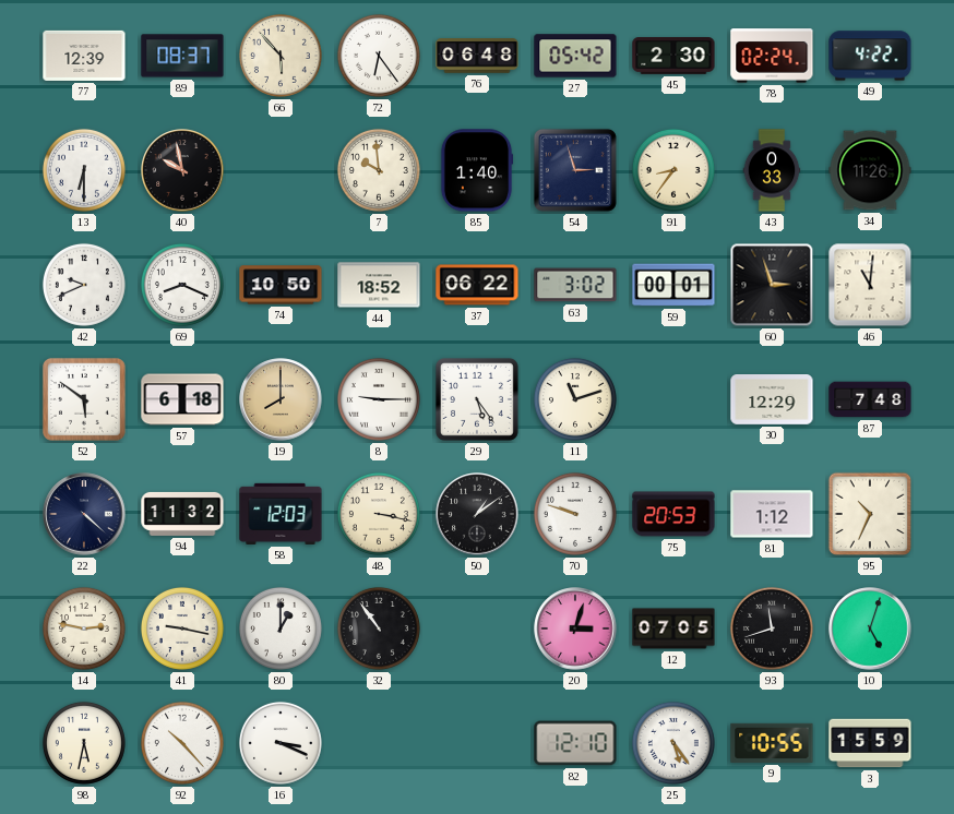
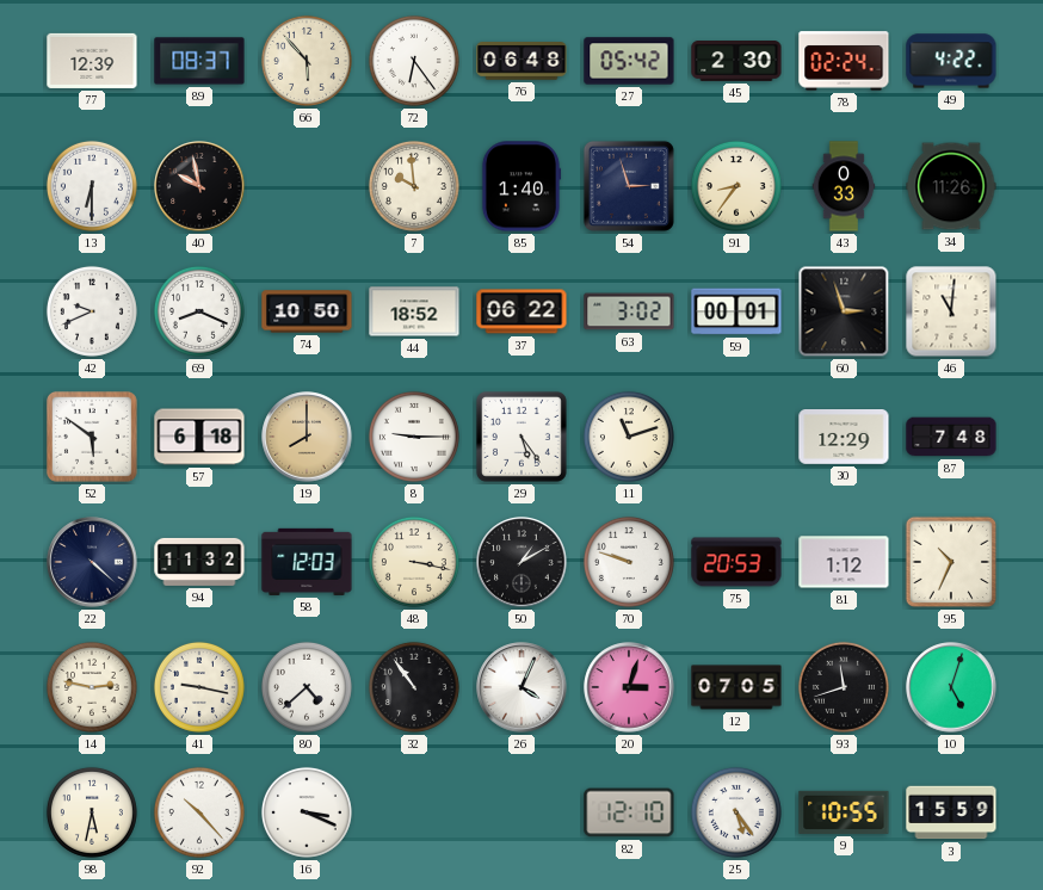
50: 1:09 -> 1:10 (521, 562)
80: 1:00 -> 4:38 (307, 687)
26: none -> 4:04 (521, 687)
